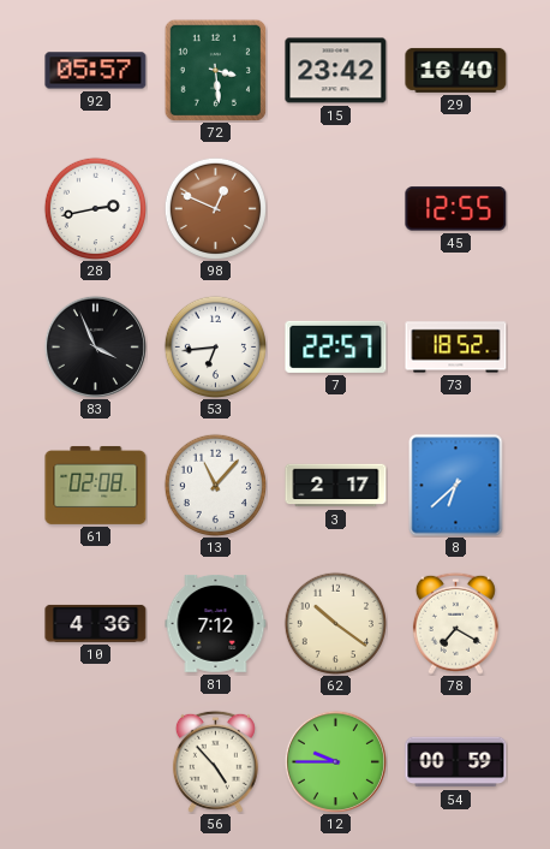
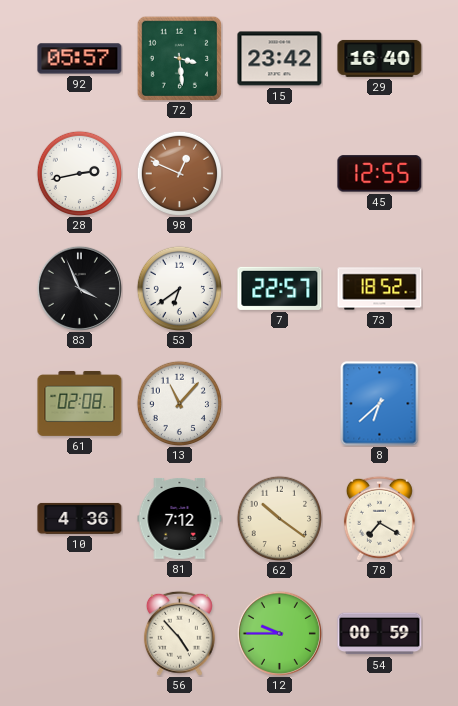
53: 6:44 -> 6:39 (179, 288)
3: 2:17 -> none (336, 486)
